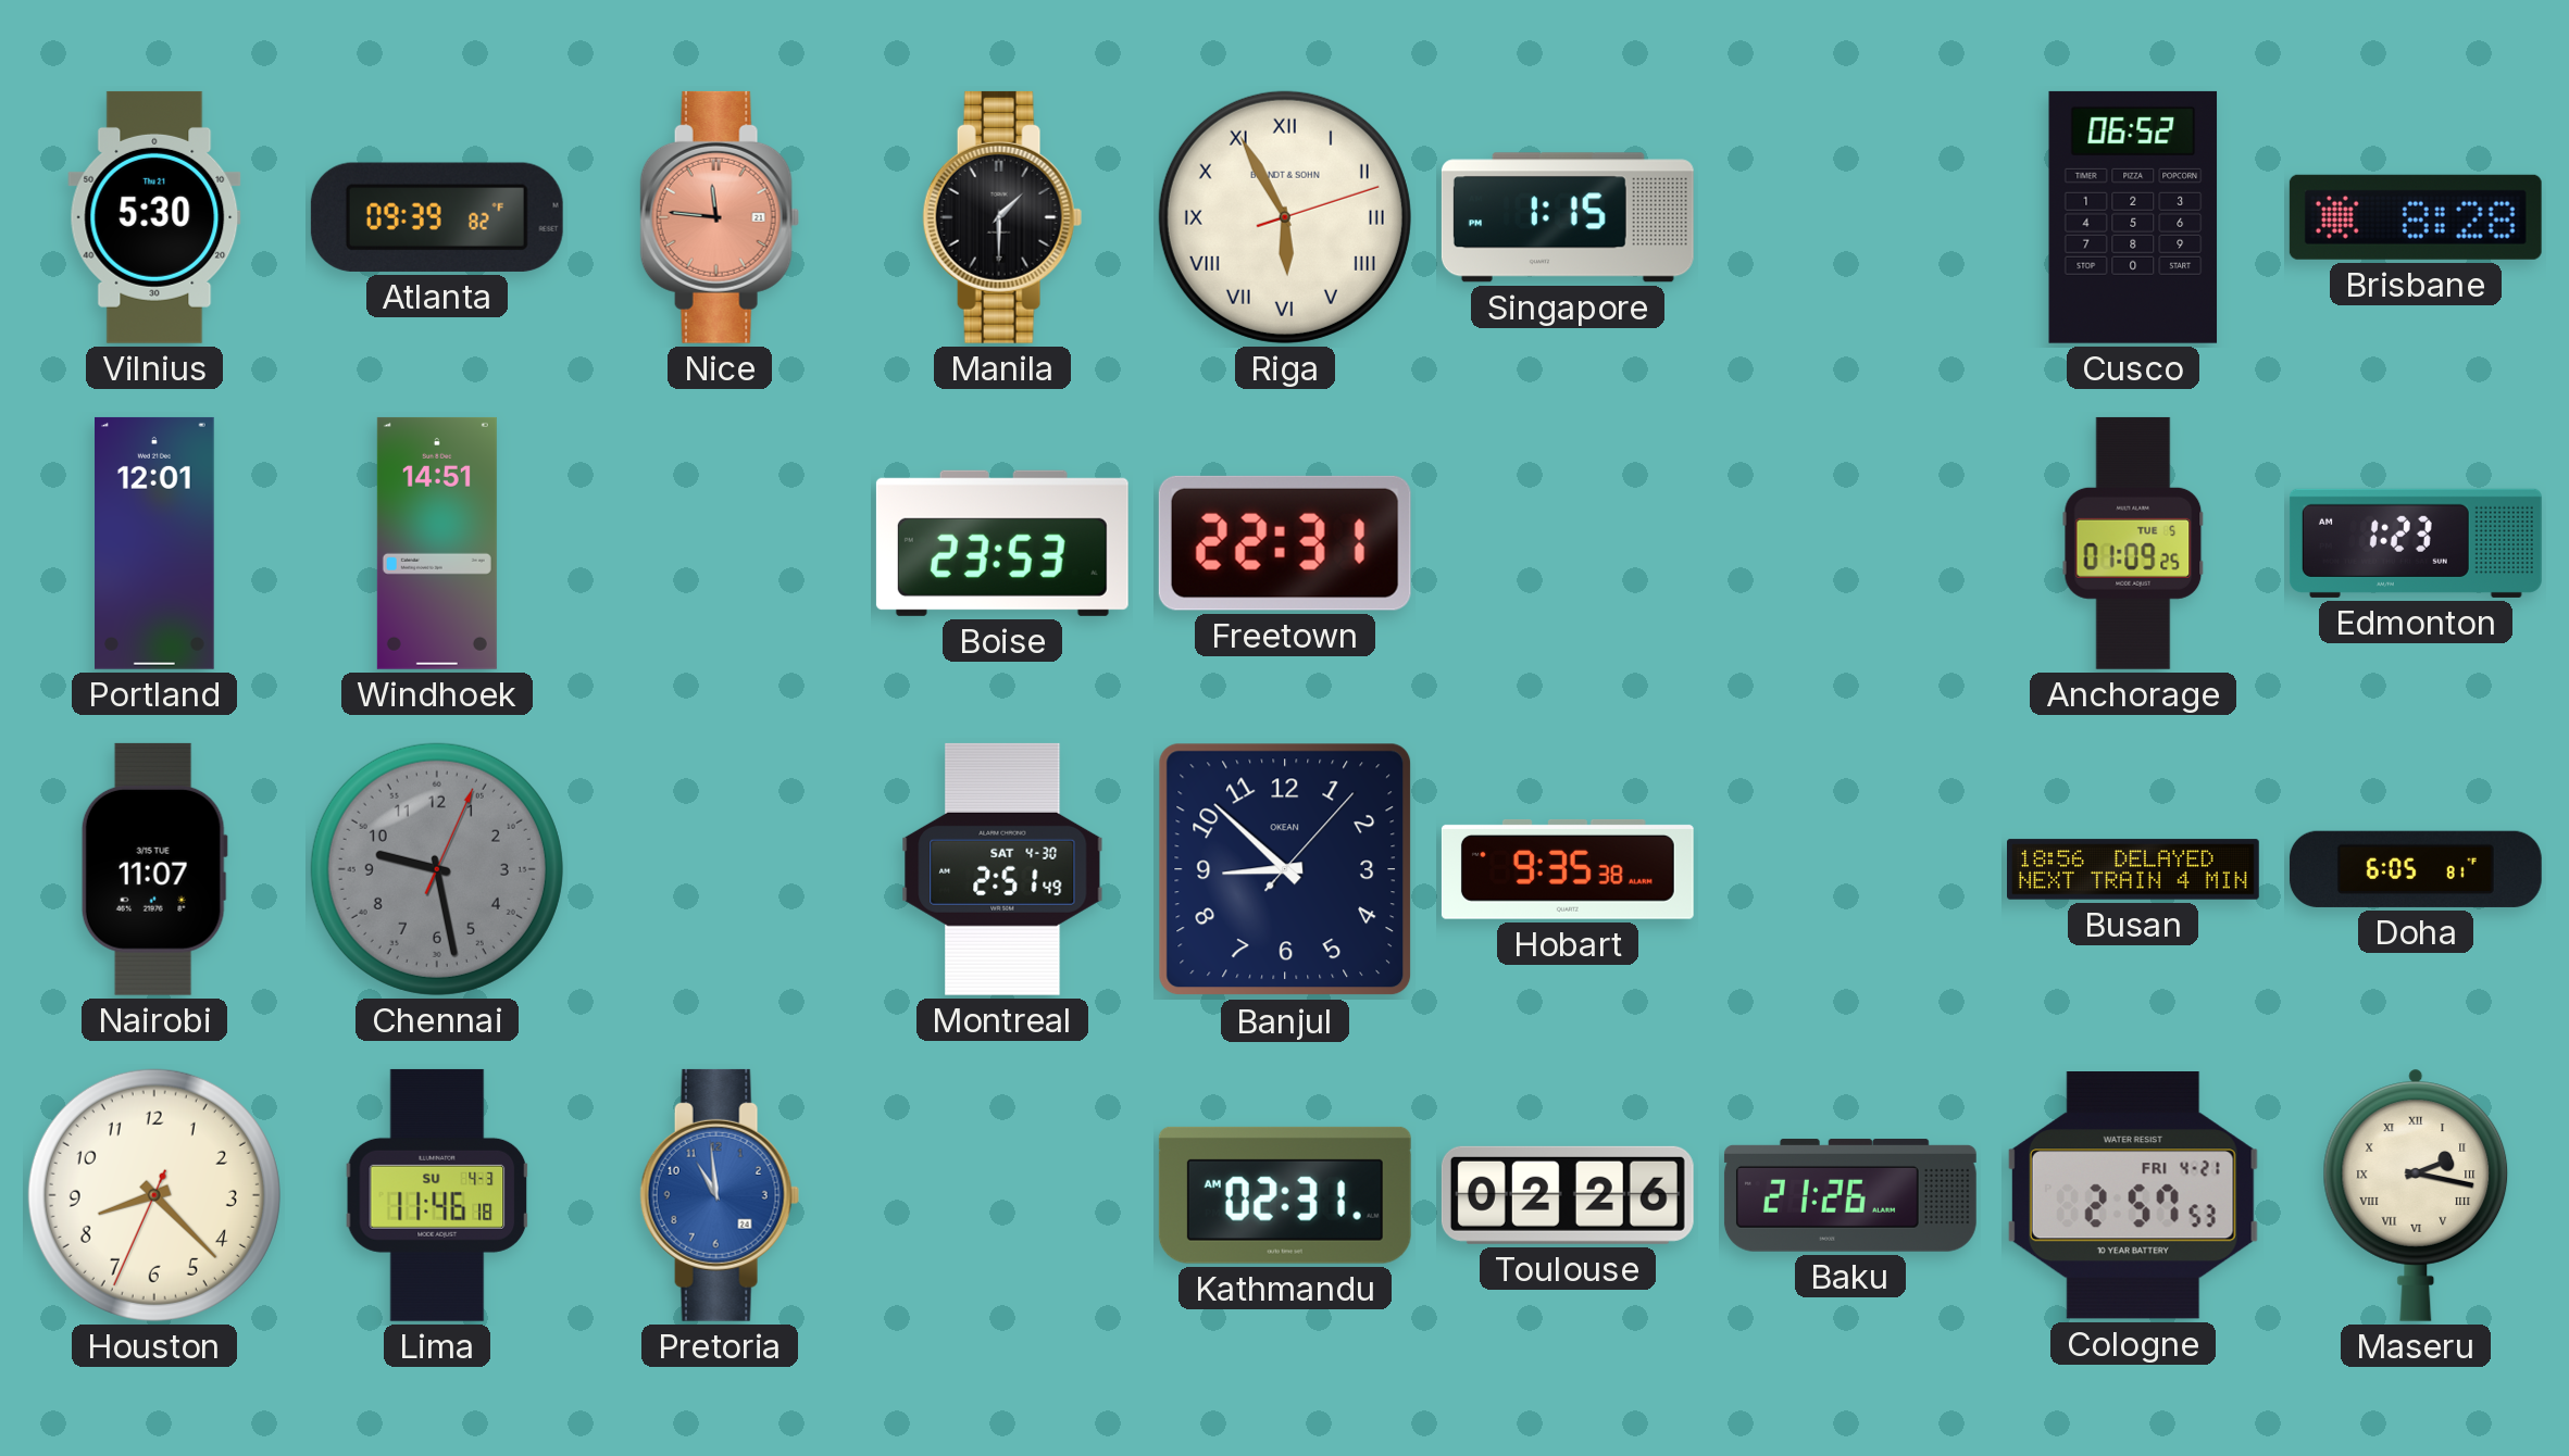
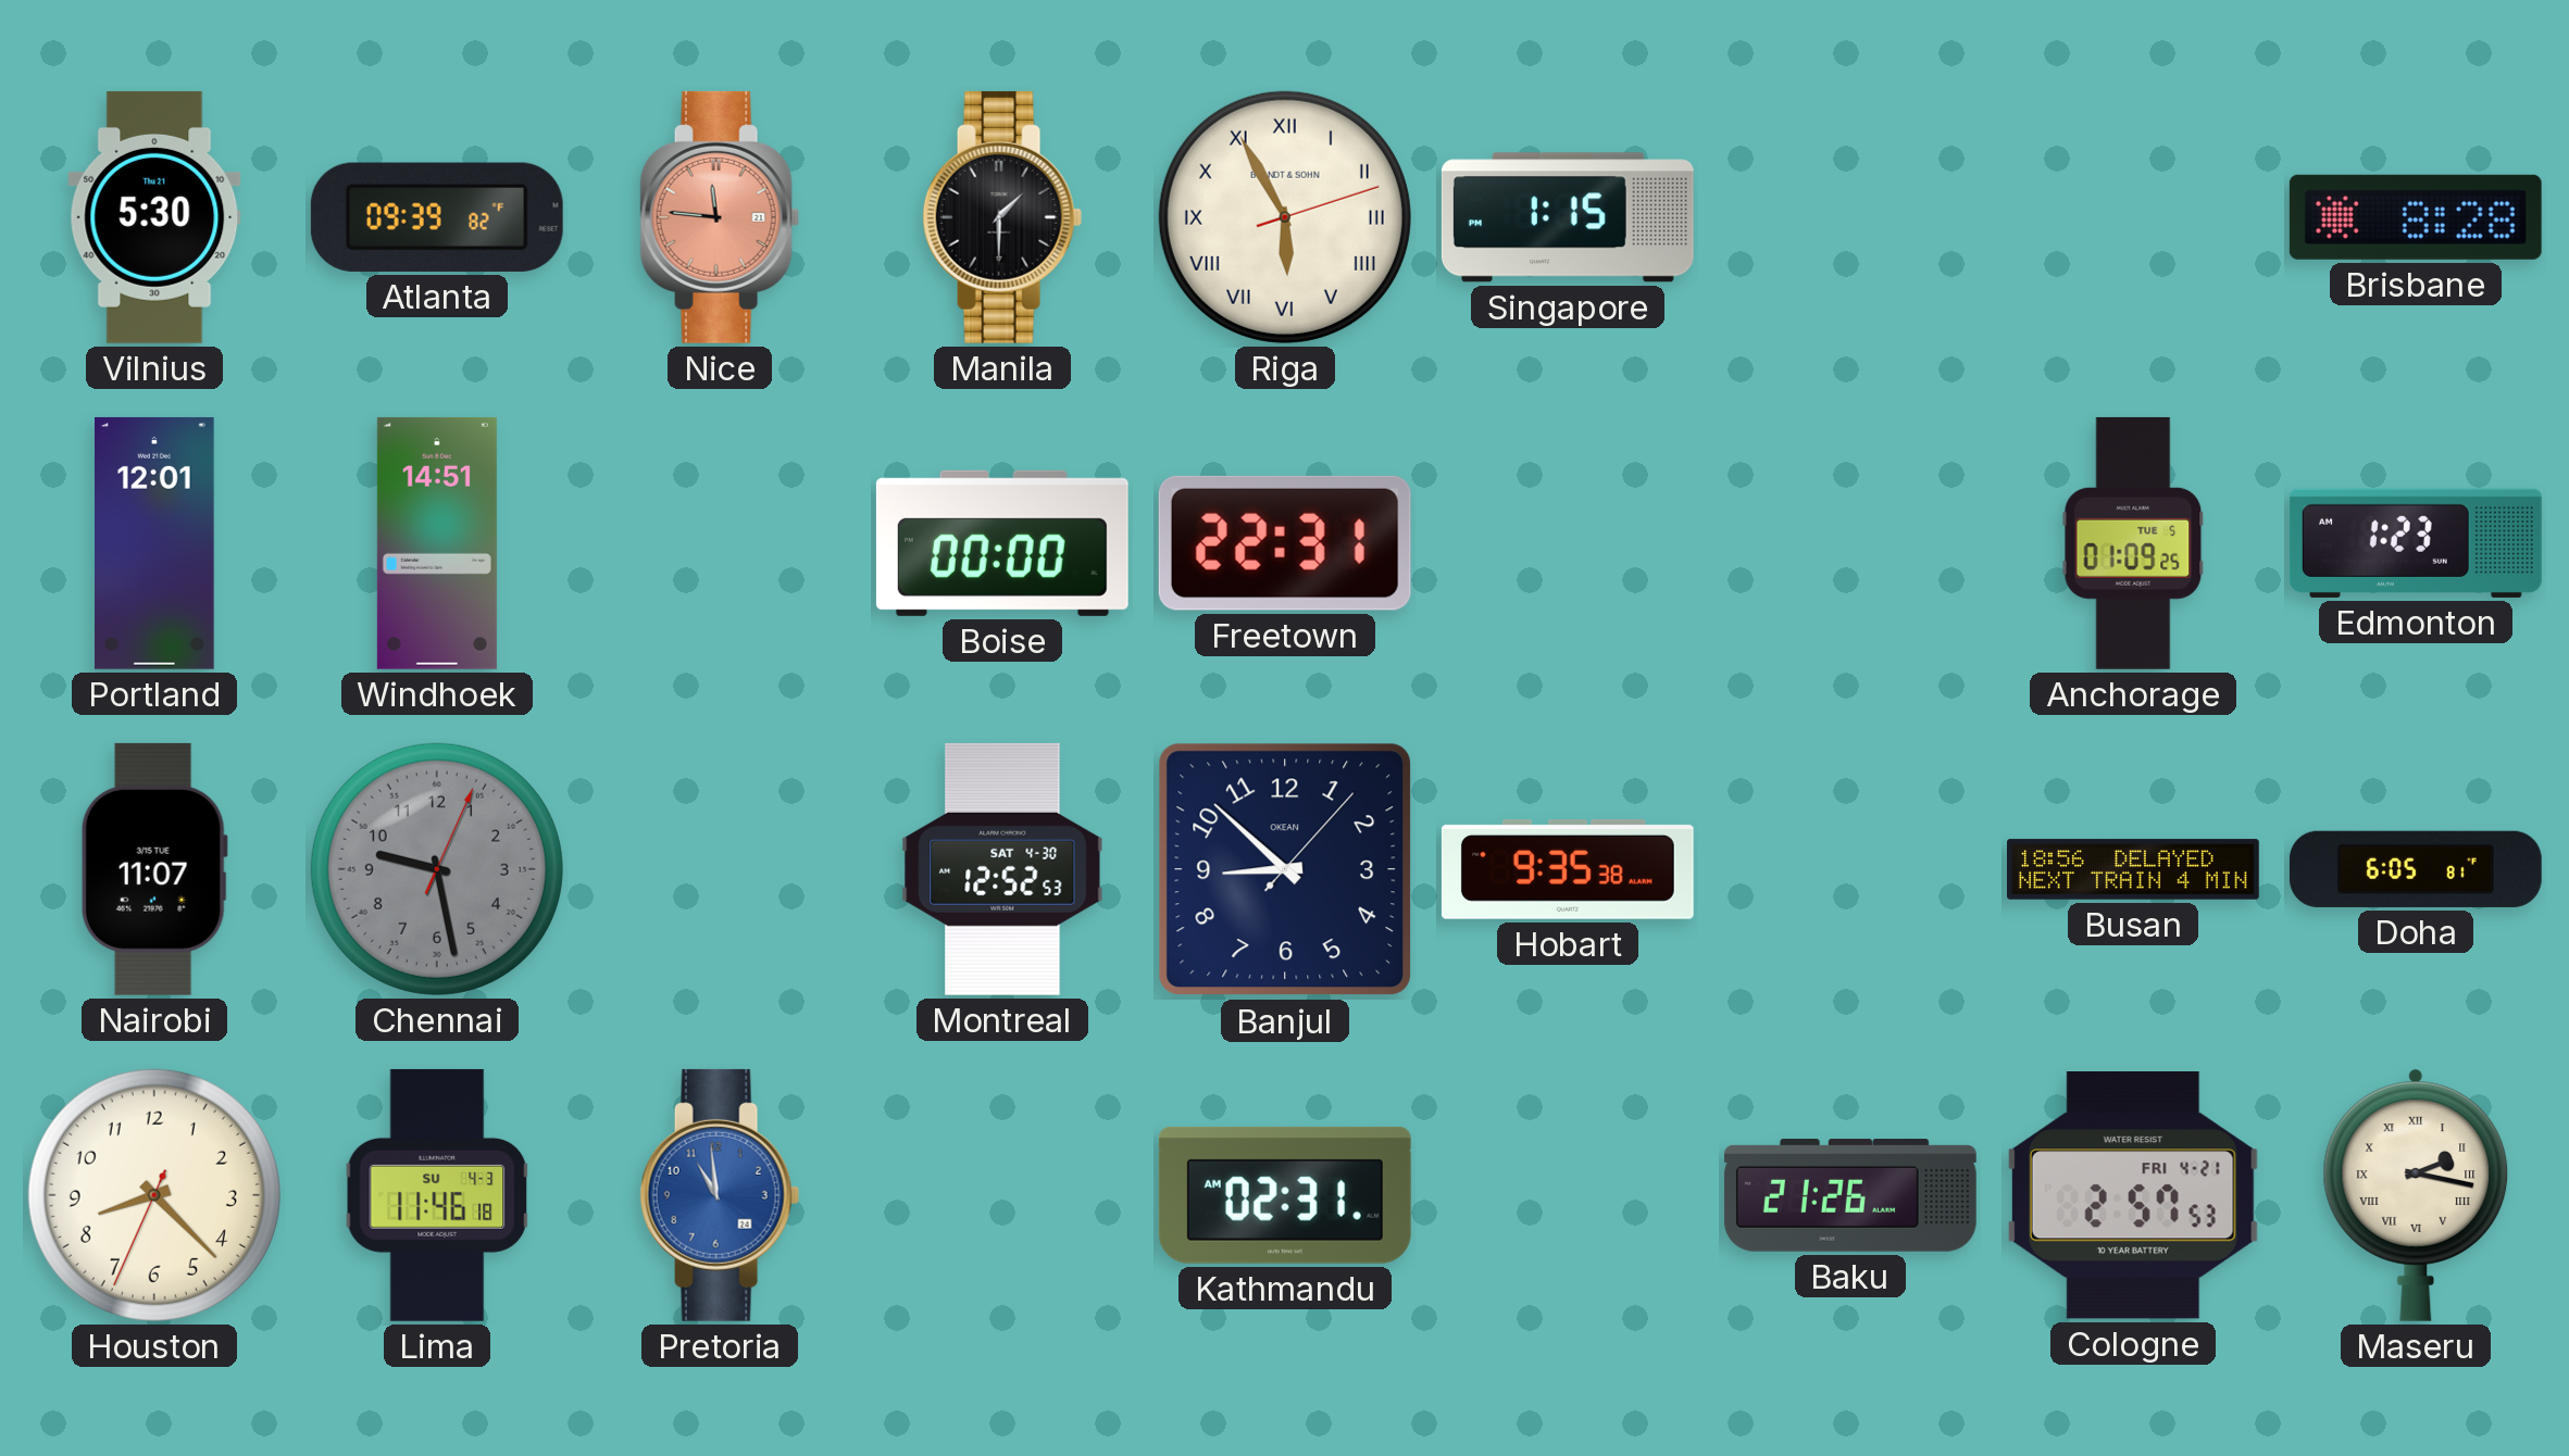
Cusco: 06:52 -> none (2133, 217)
Boise: 23:53 -> 00:00 (1002, 543)
Montreal: 2:51 -> 12:52 (1002, 869)
Toulouse: 02:26 -> none (1568, 1195)
